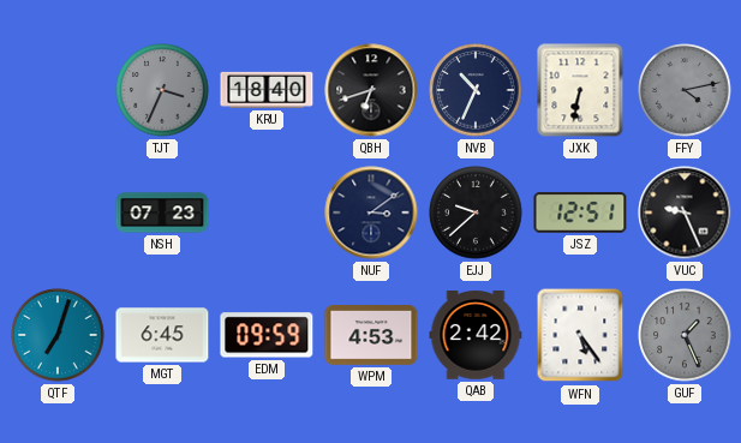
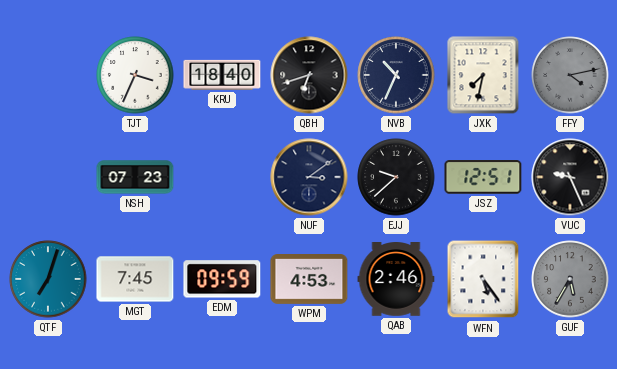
TJT dial: grey -> white (135, 75)
JXK: 6:32 -> 7:32 (483, 75)
MGT: 6:45 -> 7:45 (135, 279)
QAB: 2:42 -> 2:46 (396, 279)
GUF: 1:26 -> 5:35 (570, 279)
